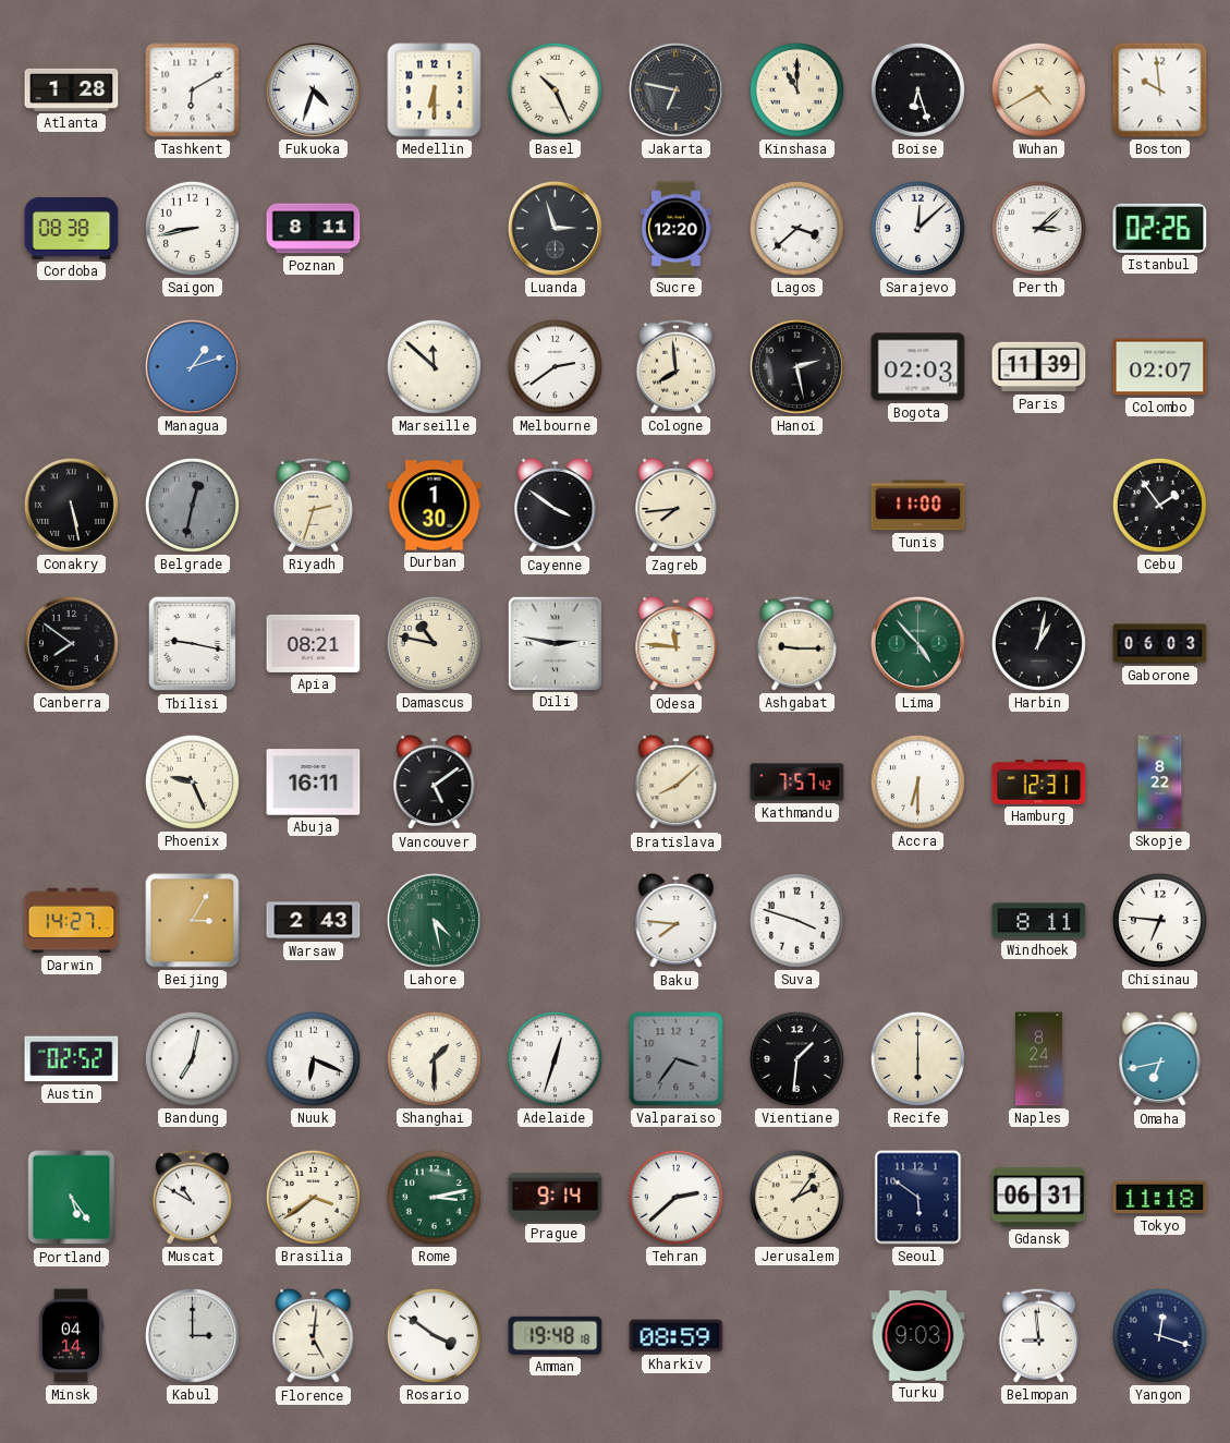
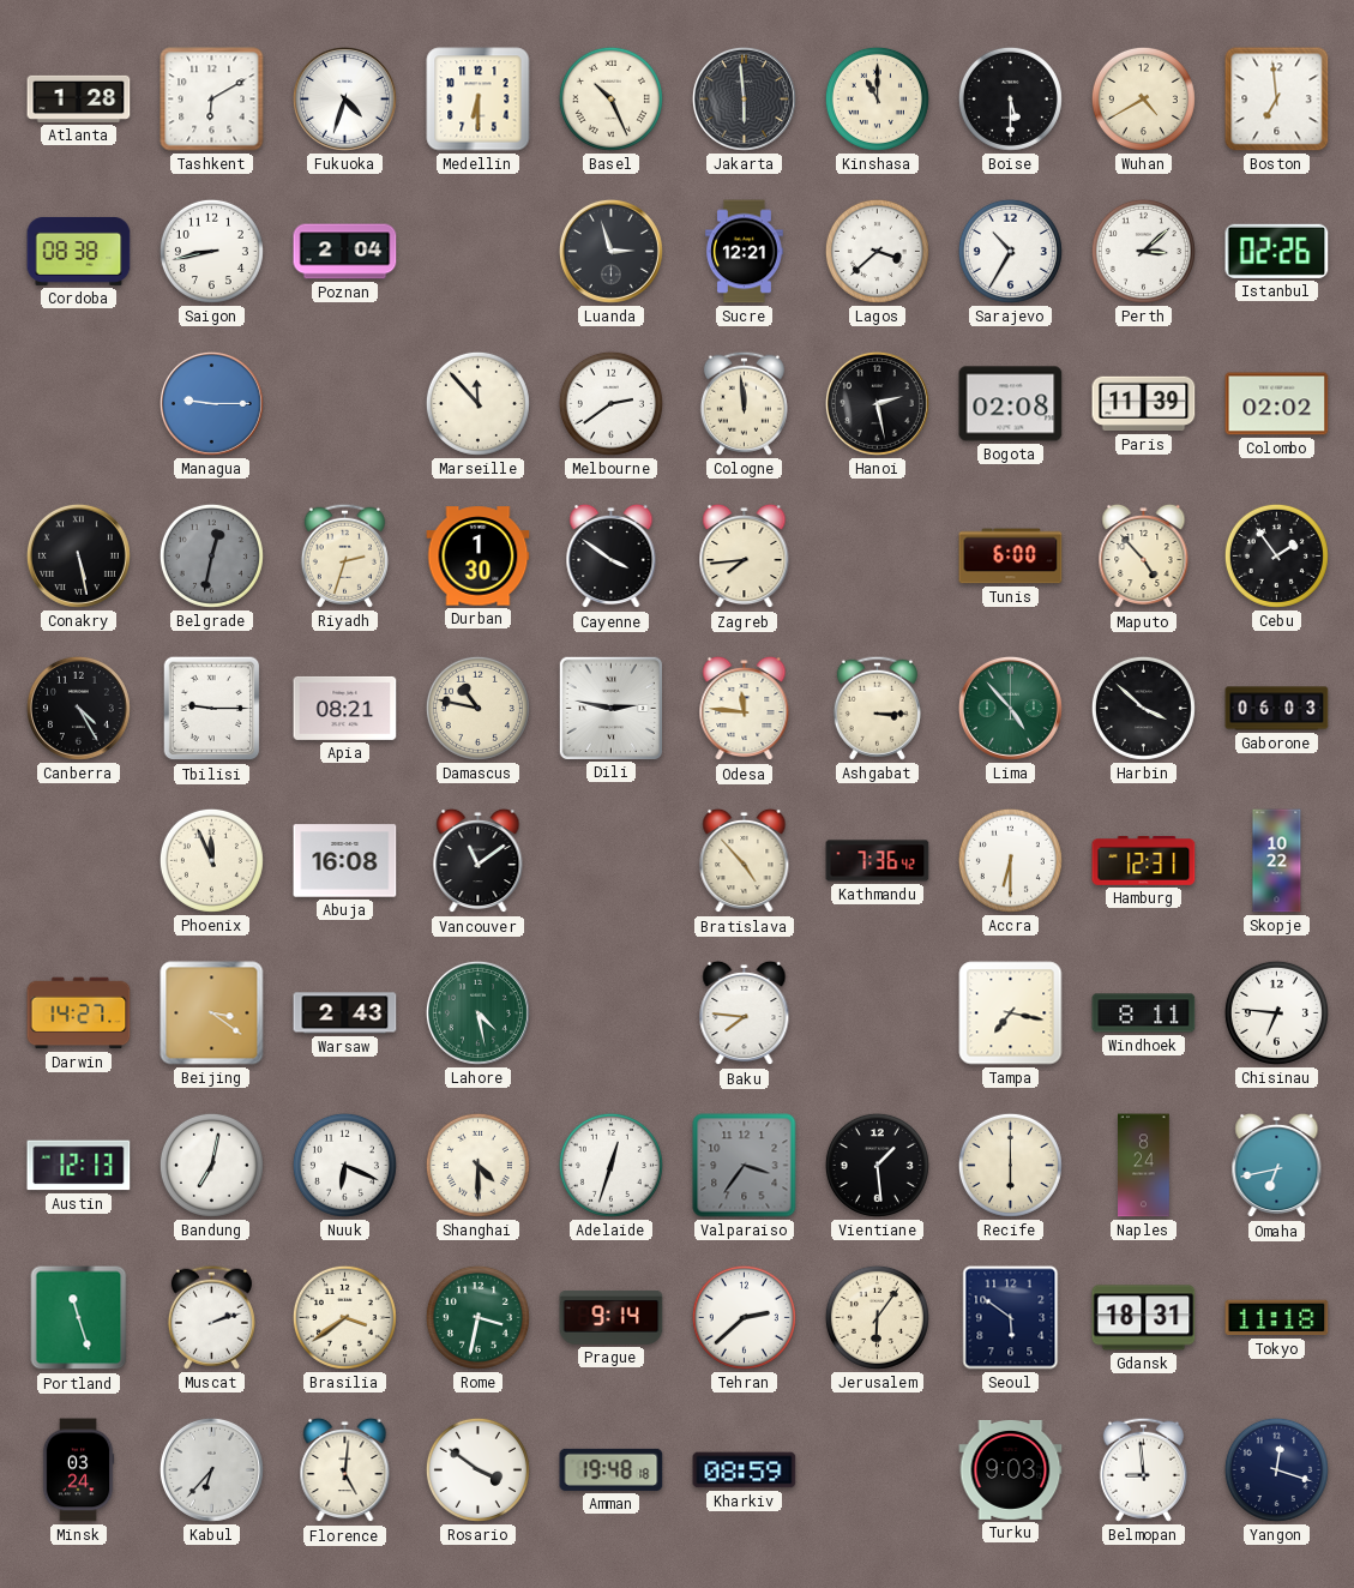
Jakarta: 6:47 -> 5:59 (744, 98)
Boise: 6:27 -> 5:30 (1010, 98)
Boston: 9:59 -> 6:59 (1277, 100)
Poznan: 8:11 -> 2:04 (345, 252)
Sucre: 12:20 -> 12:21 (745, 252)
Sarajevo: 12:08 -> 10:35 (1010, 251)
Managua: 1:12 -> 9:15 (211, 403)
Marseille: 11:52 -> 11:53 (477, 403)
Cologne: 7:59 -> 11:59 (744, 403)
Bogota: 02:03 -> 02:08 (1011, 404)
Colombo: 02:07 -> 02:02 (1277, 404)
Tunis: 11:00 -> 6:00 (1011, 557)
Maputo: none -> 4:53 (1144, 557)
Canberra: 7:51 -> 4:25 (78, 708)
Tbilisi: 9:17 -> 9:15 (212, 709)
Ashgabat: 9:15 -> 3:15 (877, 708)
Harbin: 1:02 -> 3:52 (1143, 708)
Phoenix: 9:26 -> 11:56 (211, 860)
Abuja: 16:11 -> 16:08 (345, 861)
Vancouver: 5:09 -> 11:09 (479, 861)
Bratislava: 8:08 -> 4:53 (745, 861)
Kathmandu: 7:57 -> 7:36 (878, 861)
Skopje: 8:22 -> 10:22 (1277, 861)
Beijing: 3:05 -> 3:21 (212, 1013)
Suva: 3:48 -> none (796, 920)
Tampa: none -> 7:17 (1011, 1013)
Austin: 02:52 -> 12:13 (79, 1166)
Shanghai: 1:30 -> 4:30 (477, 1165)
Vientiane: 1:31 -> 1:29 (877, 1165)
Portland: 5:24 -> 11:27 (79, 1318)
Muscat: 10:50 -> 2:12 (211, 1317)
Rome: 3:13 -> 3:32 (477, 1317)
Jerusalem: 2:06 -> 6:06 (877, 1317)
Gdansk: 06:31 -> 18:31 (1144, 1318)
Minsk: 04:14 -> 03:24 (78, 1470)
Kabul: 3:00 -> 6:37 (211, 1469)
